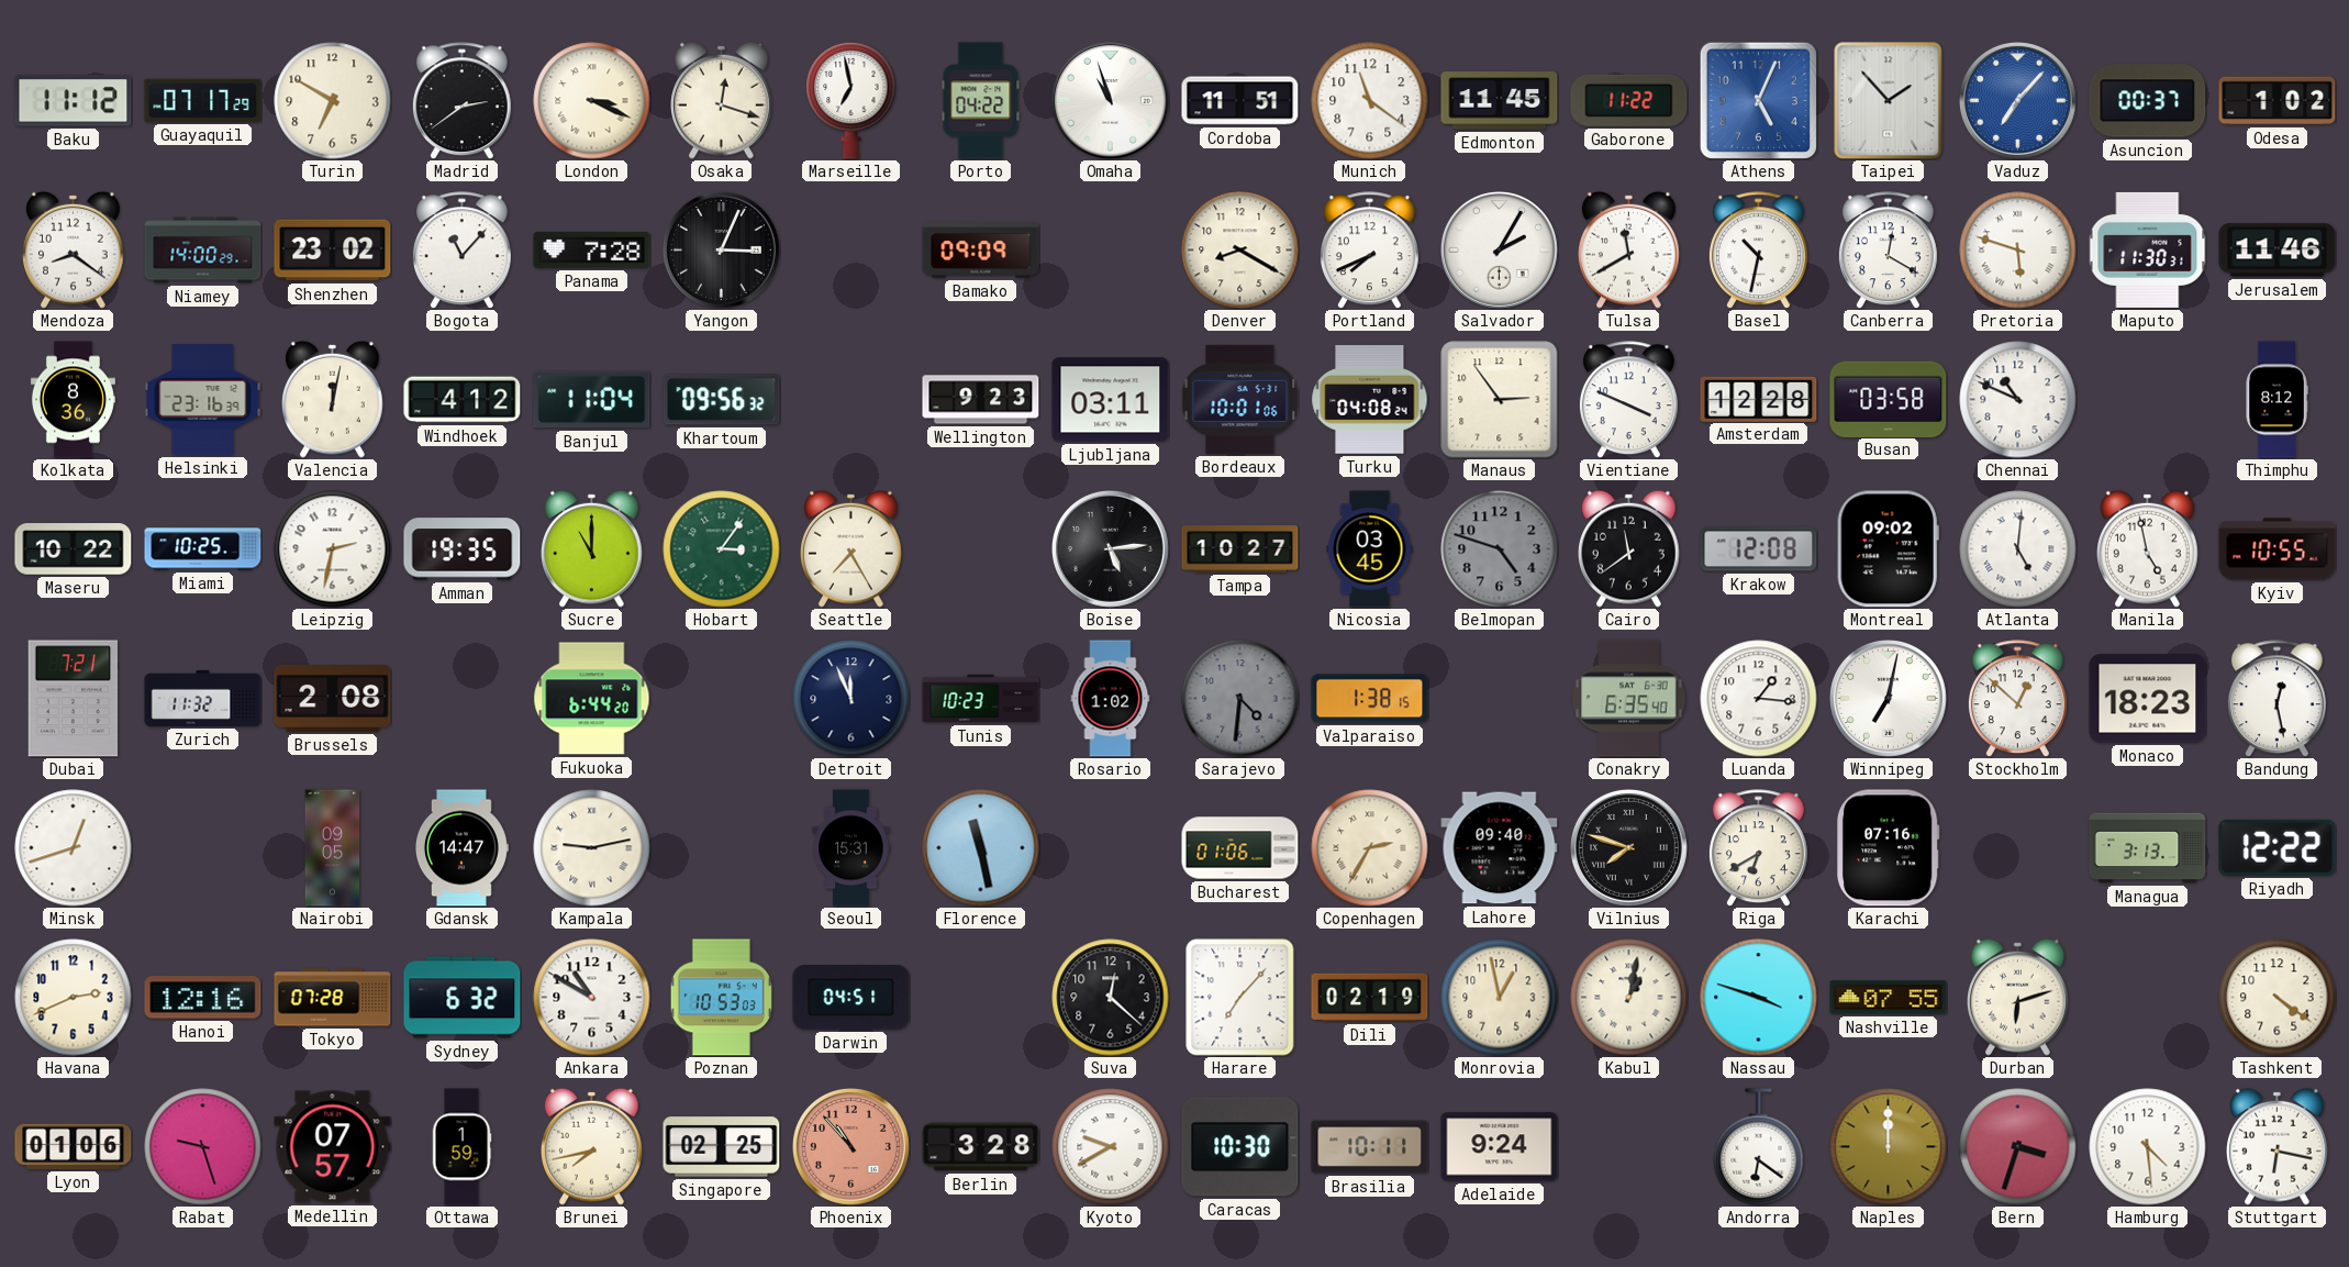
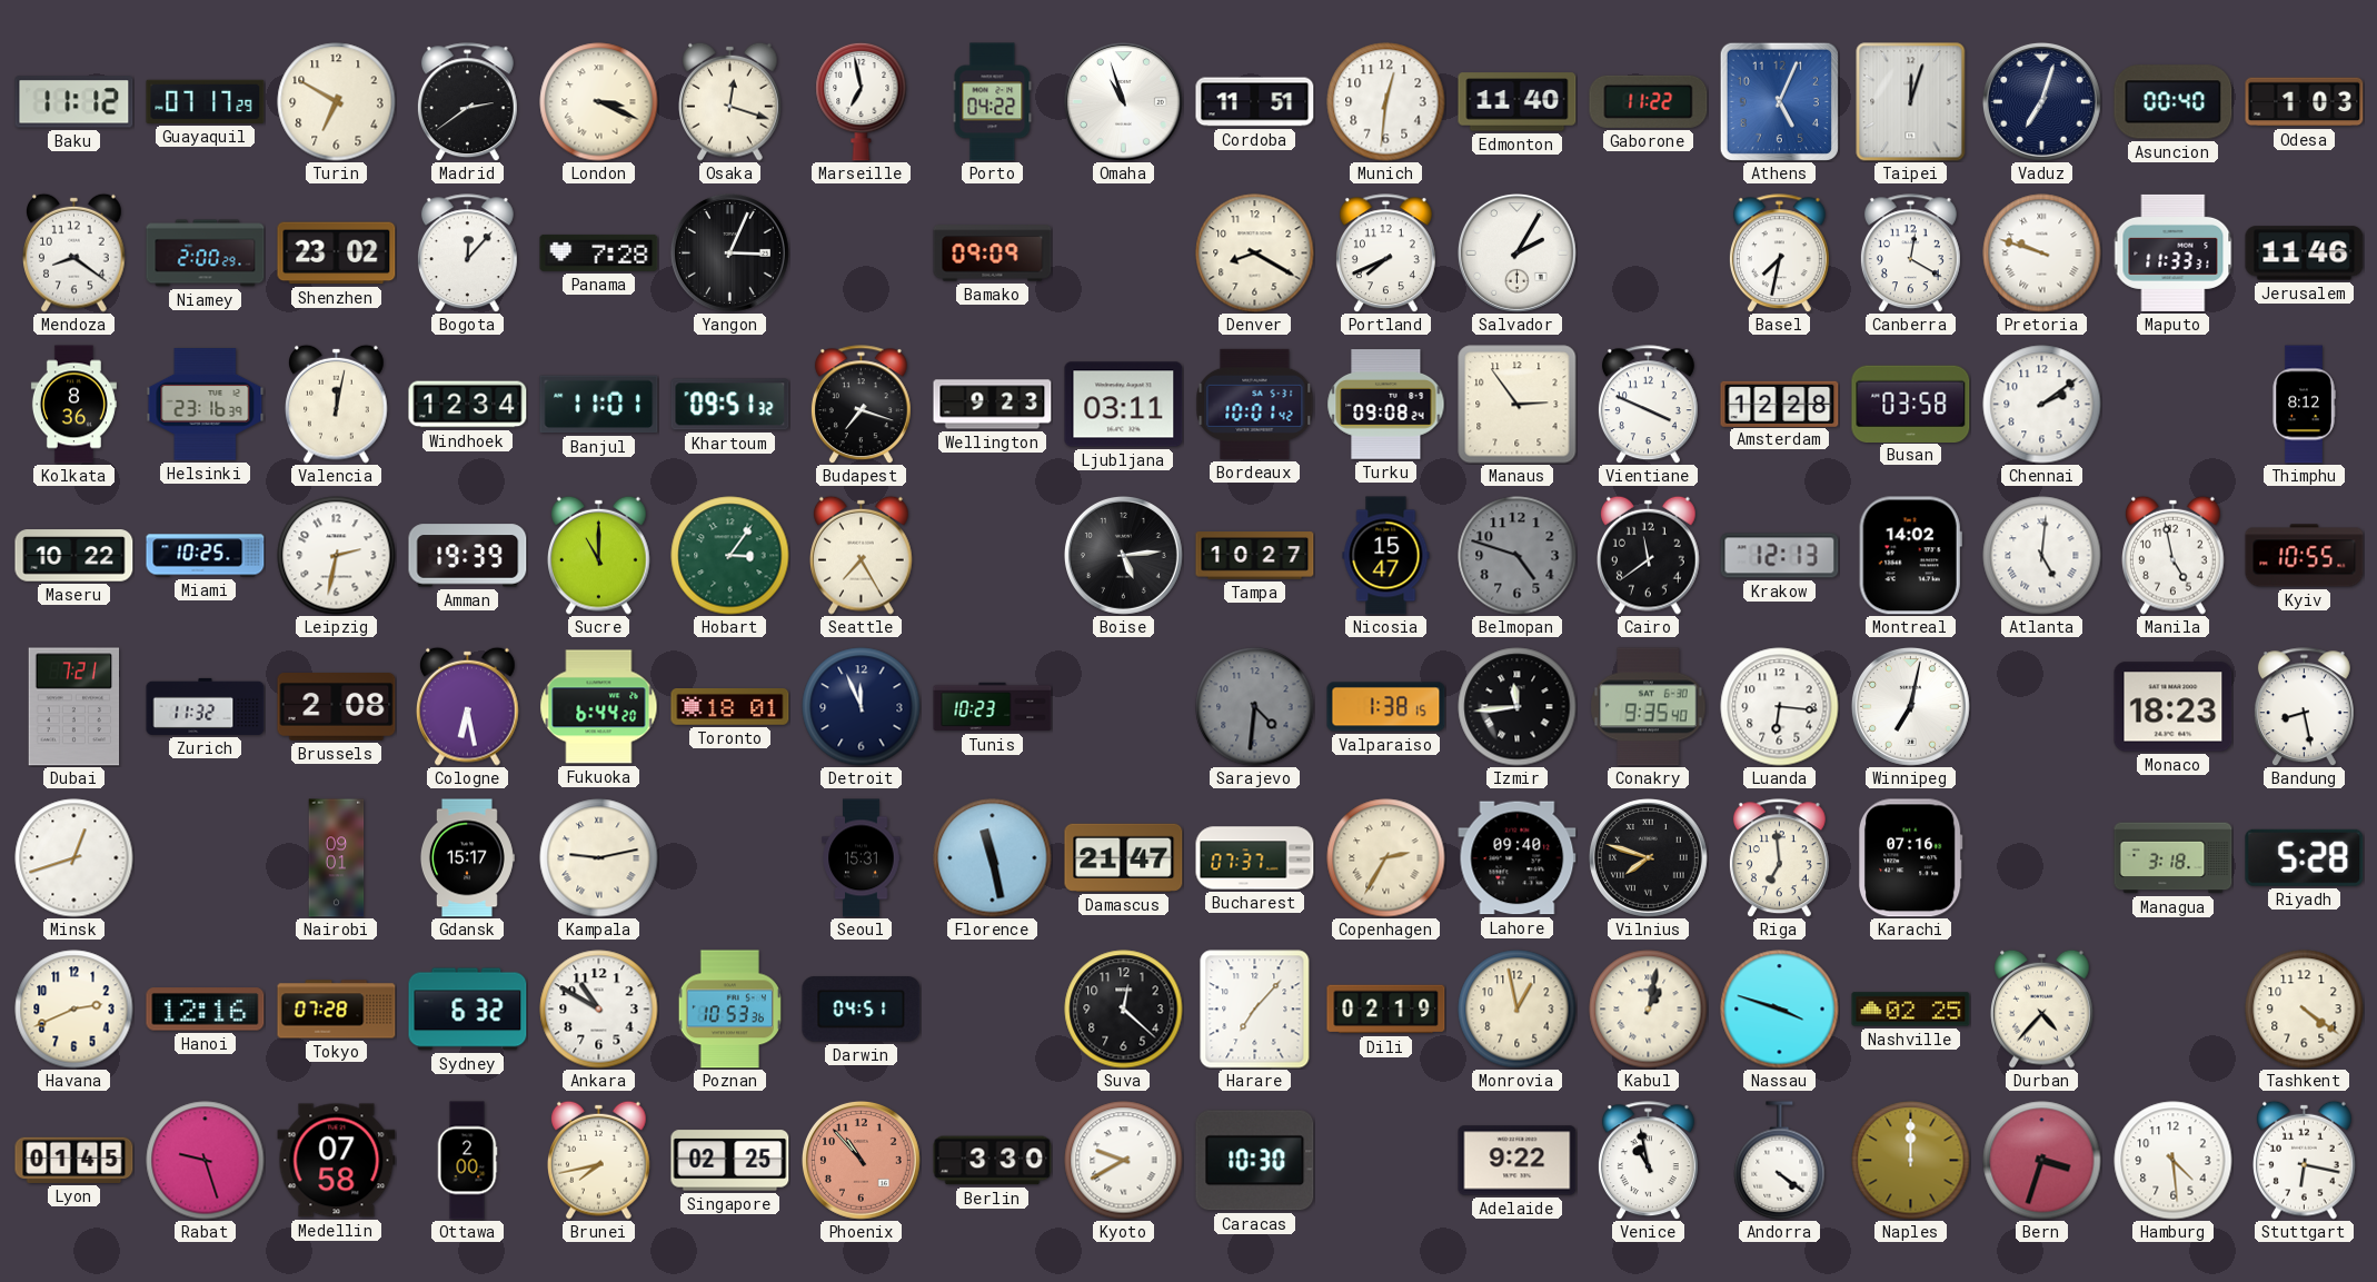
Munich: 11:21 -> 12:31 (1386, 102)
Edmonton: 11:45 -> 11:40 (1518, 102)
Taipei: 1:53 -> 12:03 (1911, 102)
Vaduz: 7:07 -> 7:03 (2042, 102)
Vaduz dial: blue -> navy (2042, 102)
Asuncion: 00:37 -> 00:40 (2174, 102)
Odesa: 1:02 -> 1:03 (2305, 102)
Niamey: 14:00 -> 2:00 (206, 254)
Bogota: 11:07 -> 12:07 (467, 254)
Tulsa: 11:40 -> none (1629, 249)
Basel: 10:32 -> 7:32 (1779, 254)
Pretoria: 5:48 -> 9:48 (2042, 254)
Maputo: 11:30 -> 11:33 (2174, 252)
Windhoek: 4:12 -> 12:34 (468, 405)
Banjul: 11:04 -> 11:01 (599, 405)
Khartoum: 09:56 -> 09:51 (730, 405)
Budapest: none -> 7:18 (861, 405)
Bordeaux: 10:01:06 -> 10:01:42 (1255, 404)
Turku: 04:08 -> 09:08 (1386, 405)
Chennai: 10:49 -> 2:09 (2042, 405)
Amman: 19:35 -> 19:39 (468, 556)
Nicosia: 03:45 -> 15:47 (1386, 556)
Krakow: 12:08 -> 12:13 (1780, 556)
Montreal: 09:02 -> 14:02 (1910, 556)
Cologne: none -> 6:28 (468, 706)
Toronto: none -> 18:01 (730, 707)
Rosario: 1:02 -> none (1111, 699)
Izmir: none -> 11:44 (1518, 707)
Conakry: 6:35 -> 9:35 (1649, 707)
Luanda: 1:16 -> 6:16 (1780, 707)
Stockholm: 12:52 -> none (2017, 699)
Bandung: 12:28 -> 8:28 (2304, 707)
Nairobi: 09:05 -> 09:01 (337, 858)
Gdansk: 14:47 -> 15:17 (467, 858)
Damascus: none -> 21:47 (1124, 857)
Bucharest: 01:06 -> 07:37 (1255, 858)
Riga: 6:40 -> 6:59 (1779, 858)
Managua: 3:13 -> 3:18 (2174, 858)
Riyadh: 12:22 -> 5:28 (2305, 857)
Poznan: 10:53:03 -> 10:53:36 (729, 1010)
Nashville: 07:55 -> 02:25 (1911, 1010)
Durban: 6:12 -> 4:37 (2042, 1008)
Lyon: 01:06 -> 01:45 (74, 1160)
Medellin: 07:57 -> 07:58 (337, 1161)
Ottawa: 1:59 -> 2:00 (467, 1161)
Berlin: 3:28 -> 3:30 (993, 1161)
Brasilia: 10:11 -> none (1370, 1147)
Adelaide: 9:24 -> 9:22 (1518, 1161)
Venice: none -> 10:58 (1648, 1161)
Andorra: 6:21 -> 4:21 (1780, 1161)
